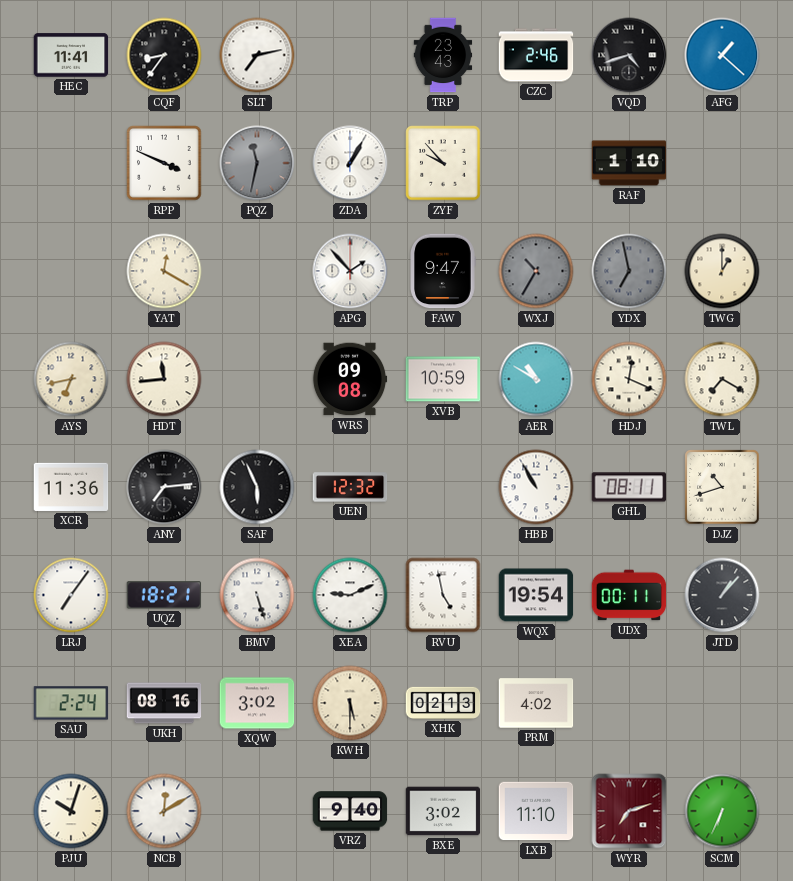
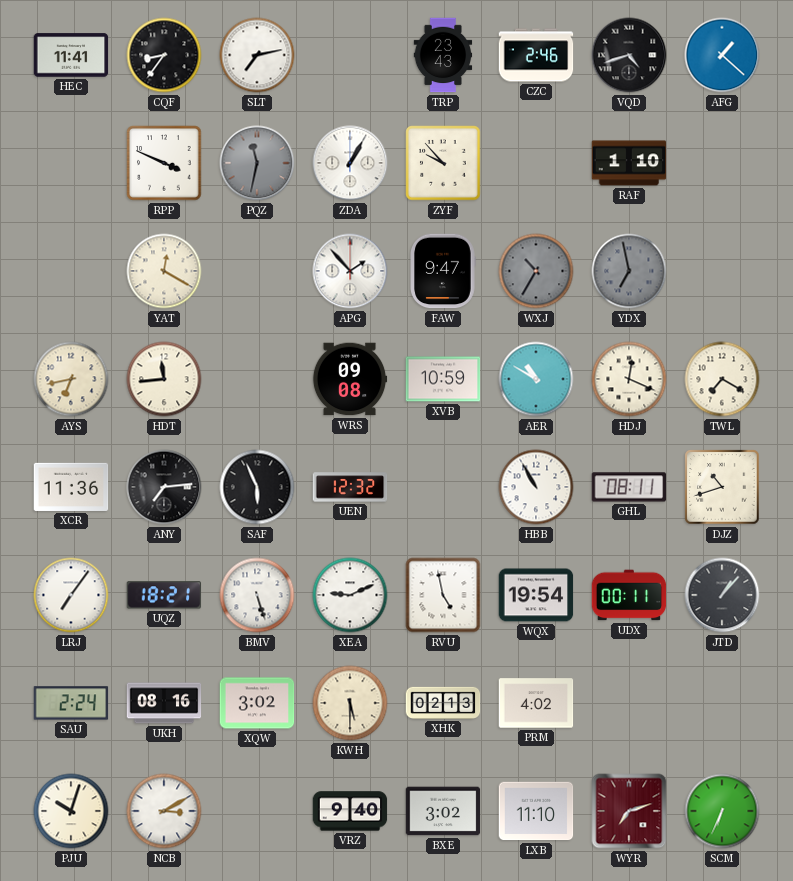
TWG: 1:00 -> none (722, 271)
NCB: 12:10 -> 3:10 (164, 811)
